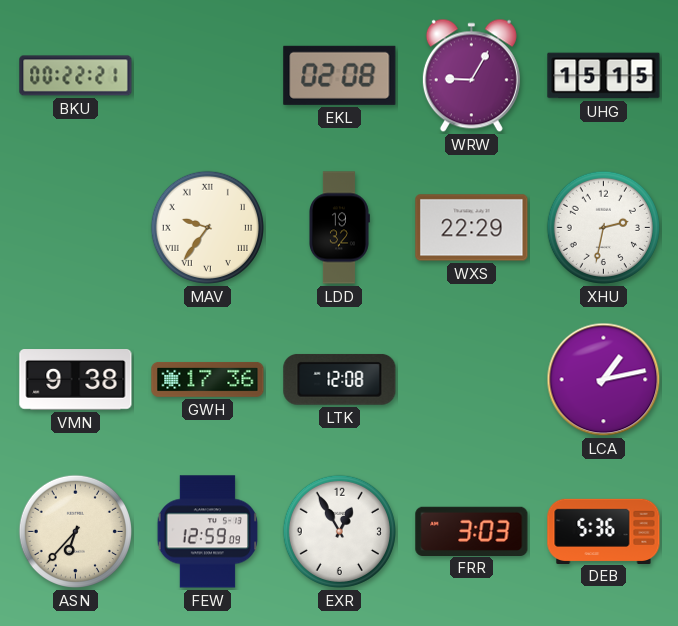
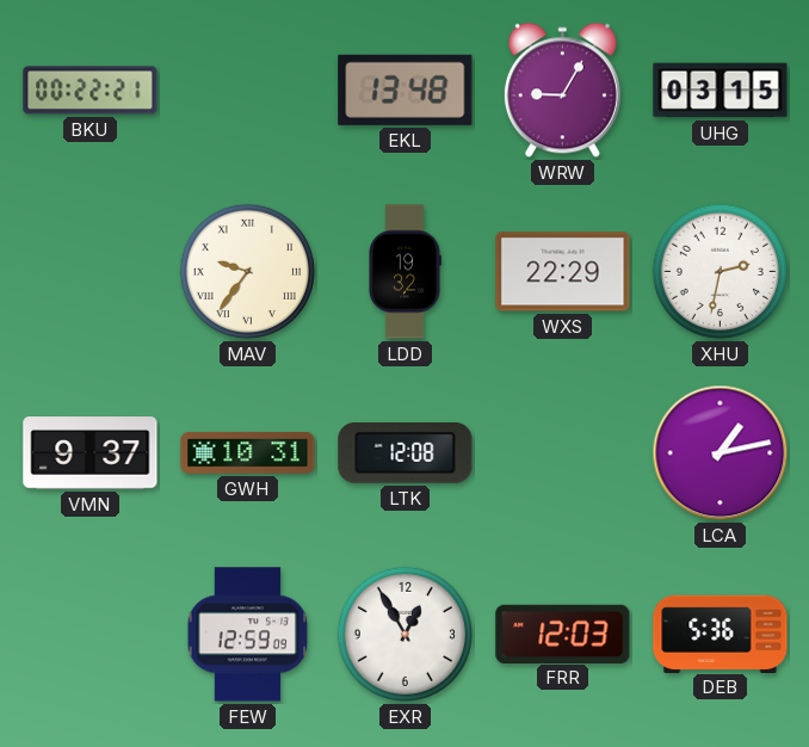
EKL: 02:08 -> 13:48 (406, 89)
UHG: 15:15 -> 03:15 (721, 91)
VMN: 9:38 -> 9:37 (91, 453)
GWH: 17:36 -> 10:31 (248, 452)
ASN: 6:37 -> none (75, 531)
FRR: 3:03 -> 12:03 (563, 634)
